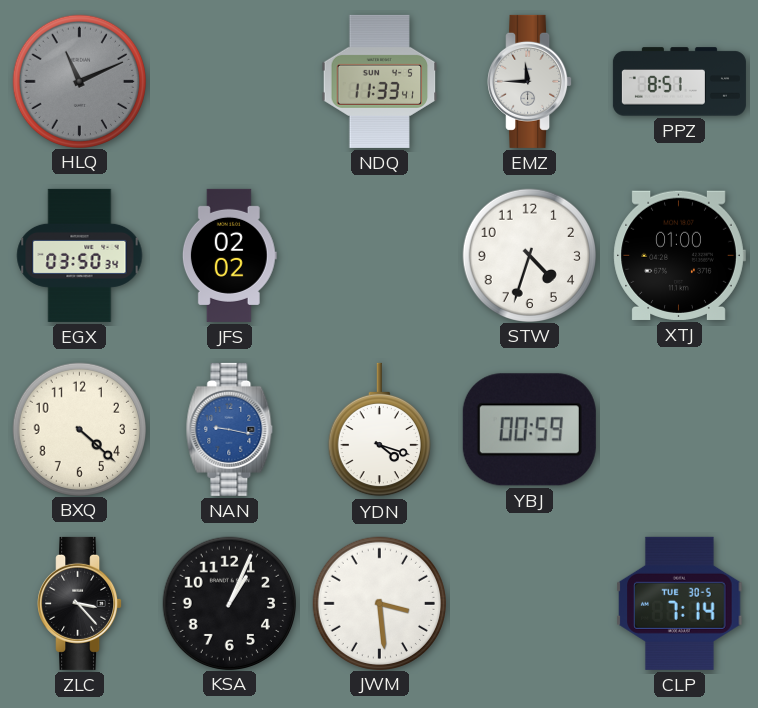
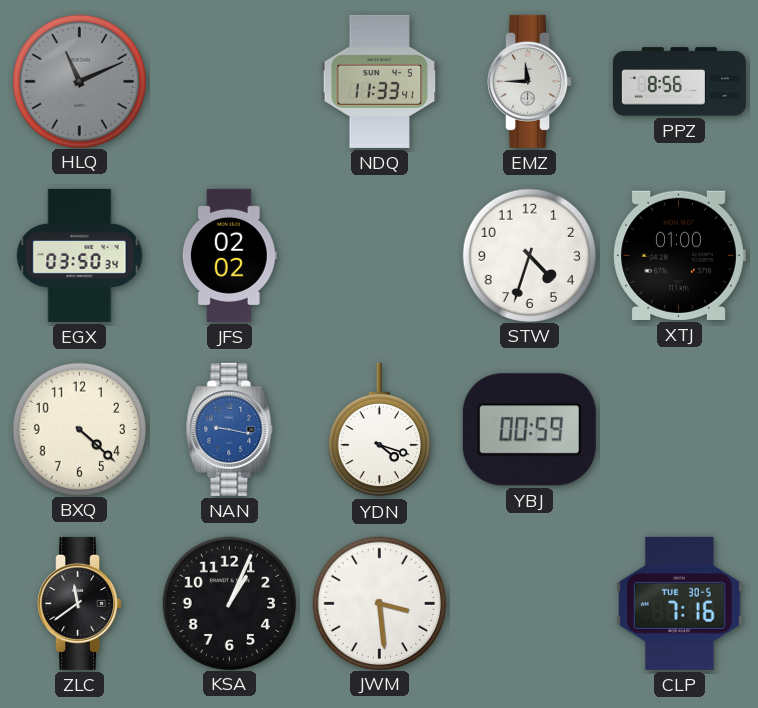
PPZ: 8:51 -> 8:56 (679, 82)
ZLC: 3:23 -> 11:39 (80, 603)
CLP: 7:14 -> 7:16 (680, 603)
